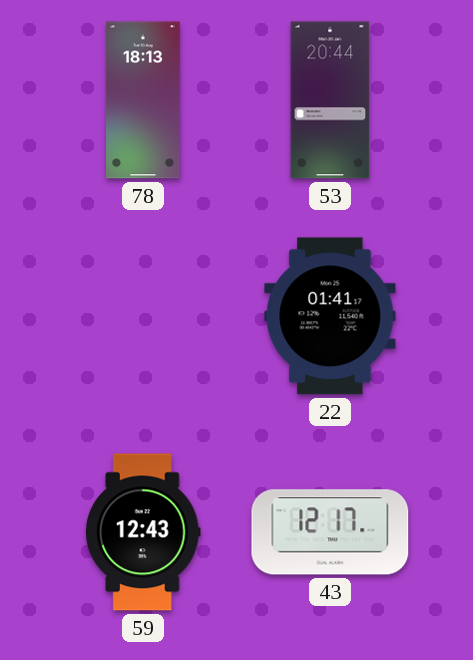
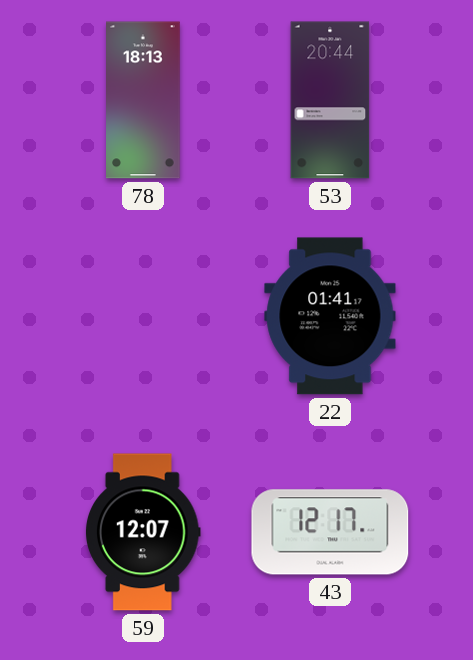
59: 12:43 -> 12:07 (144, 532)
